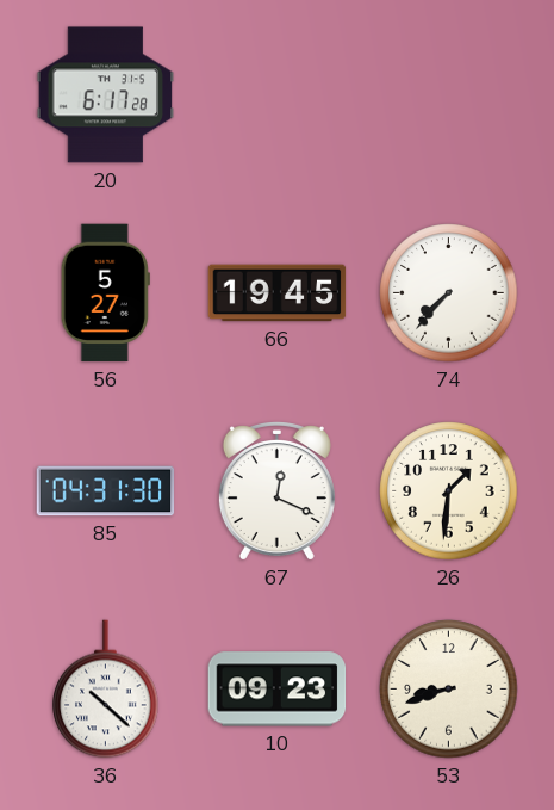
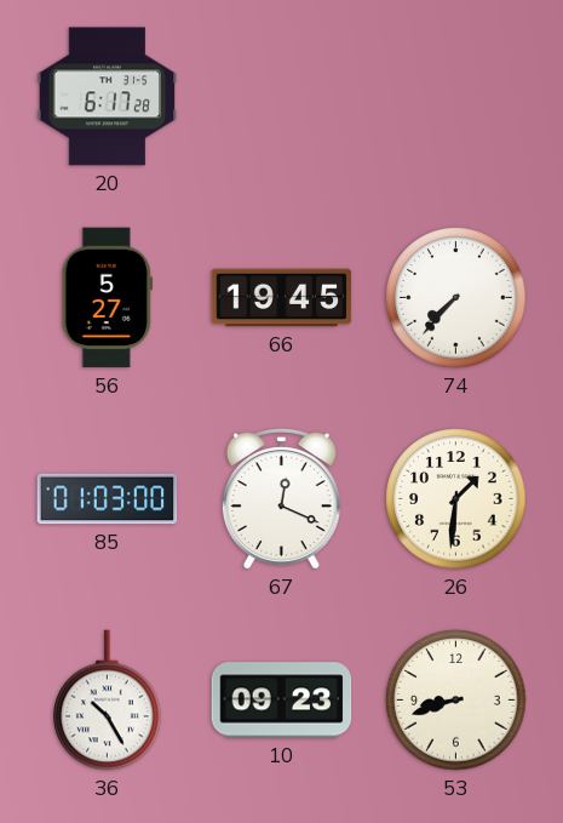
85: 04:31 -> 01:03 (108, 499)
36: 10:22 -> 10:25 (108, 701)
